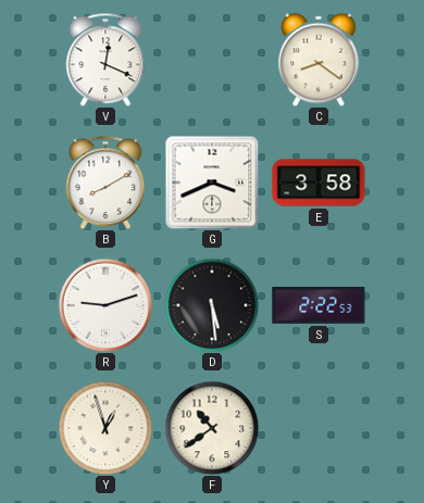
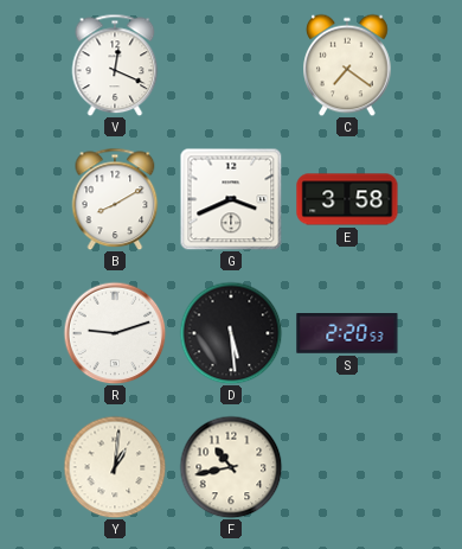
C: 8:21 -> 7:21 (347, 65)
S: 2:22 -> 2:20 (347, 334)
Y: 12:57 -> 1:01 (115, 467)
F: 10:39 -> 10:43 (231, 467)
